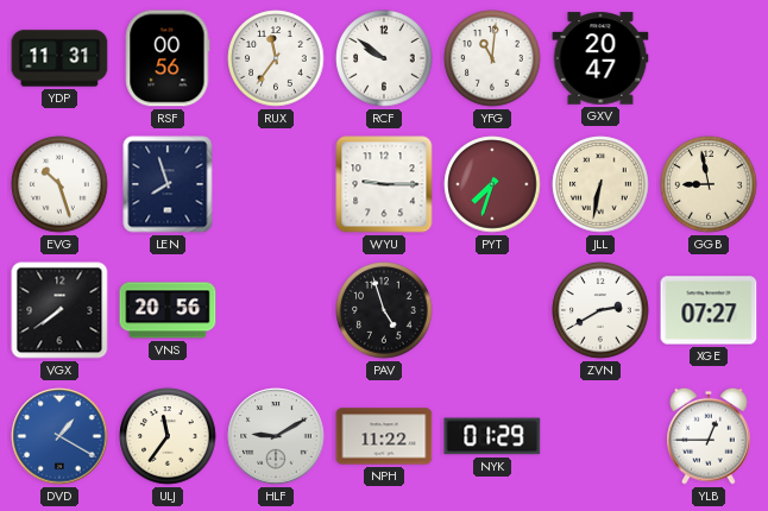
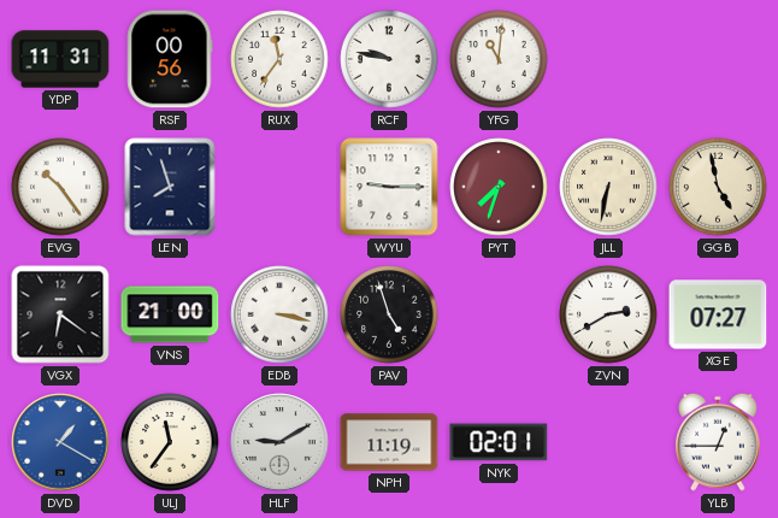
RCF: 9:51 -> 9:47 (389, 59)
GXV: 20:47 -> none (600, 58)
EVG: 10:27 -> 10:24 (60, 187)
GGB: 8:58 -> 4:58 (718, 187)
VGX: 7:39 -> 6:21 (60, 314)
VNS: 20:56 -> 21:00 (170, 314)
EDB: none -> 3:17 (279, 314)
NPH: 11:22 -> 11:19 (389, 442)
NYK: 01:29 -> 02:01 (499, 442)
